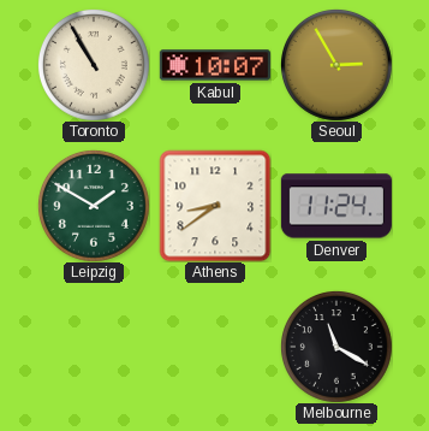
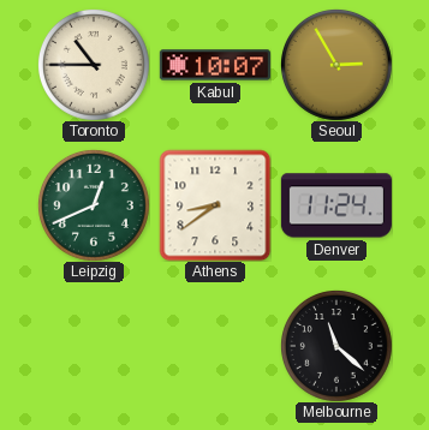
Toronto: 10:55 -> 10:45 (94, 65)
Leipzig: 1:50 -> 12:41 (94, 205)
Melbourne: 11:20 -> 11:22 (336, 346)
